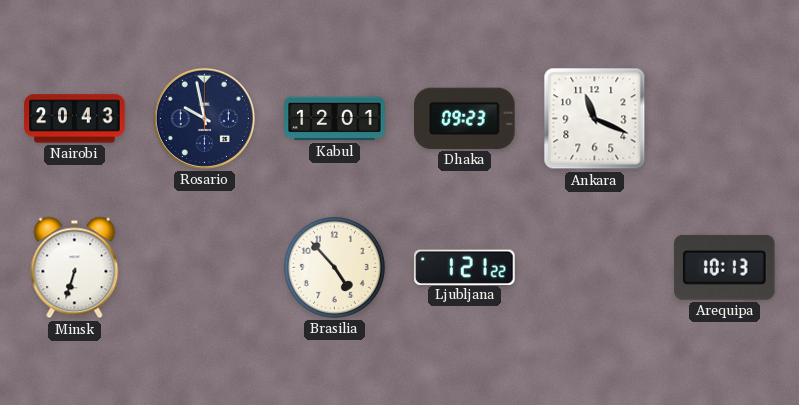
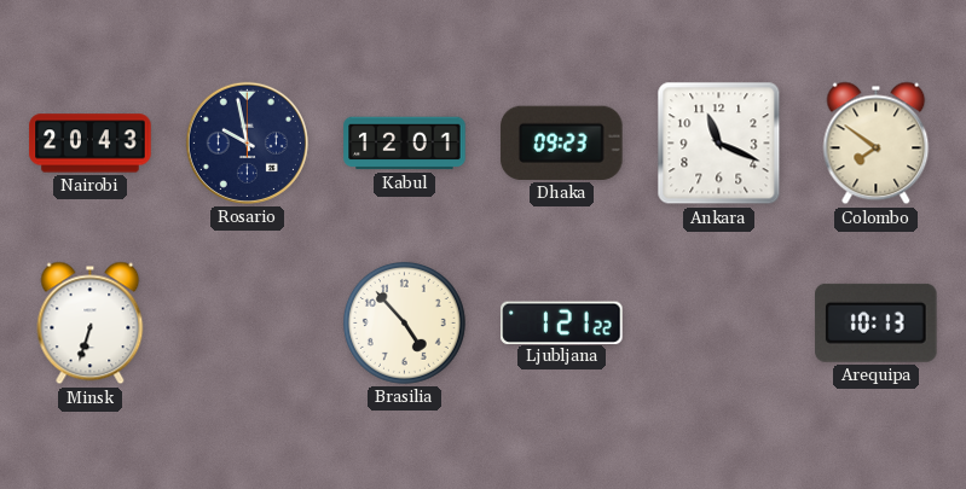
Colombo: none -> 7:51 (877, 144)
